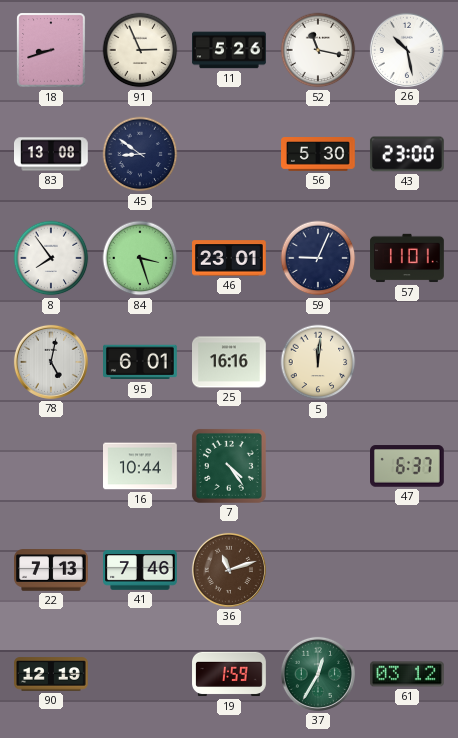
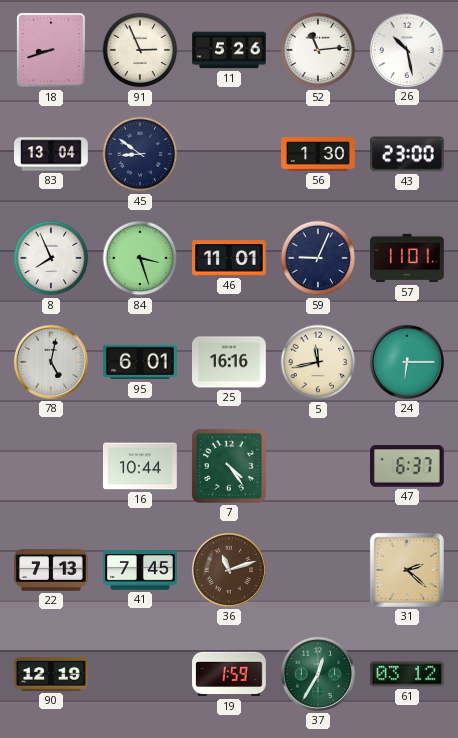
52: 11:17 -> 11:14 (318, 50)
83: 13:08 -> 13:04 (52, 154)
56: 5:30 -> 1:30 (318, 154)
8: 7:54 -> 7:56 (51, 258)
46: 23:01 -> 11:01 (230, 258)
5: 12:01 -> 11:43 (318, 362)
24: none -> 6:15 (407, 362)
41: 7:46 -> 7:45 (140, 570)
31: none -> 2:22 (407, 570)
